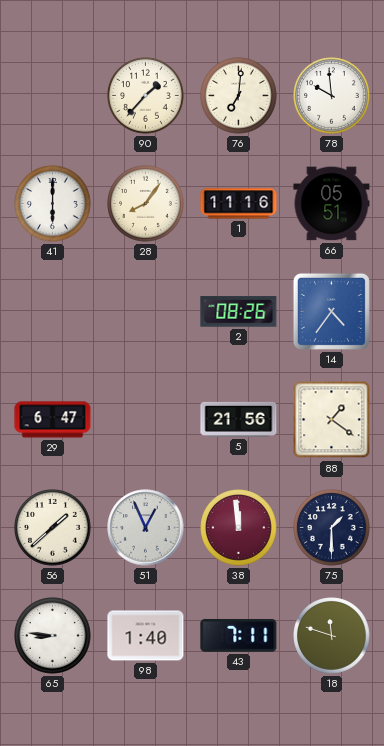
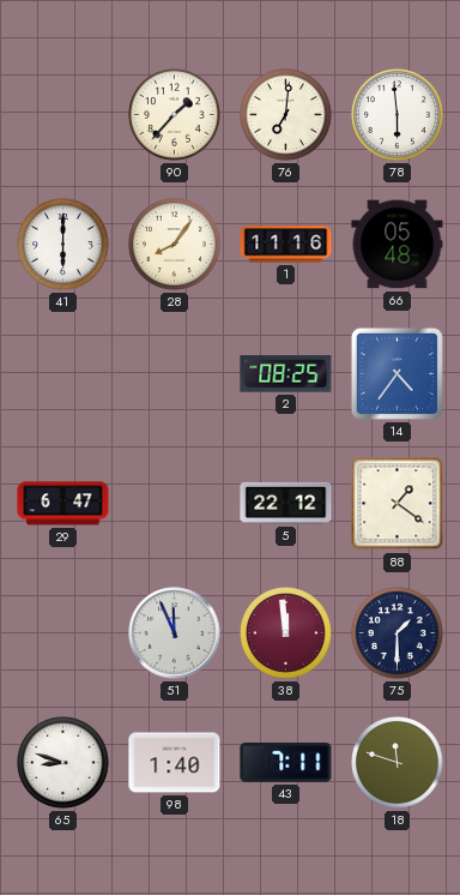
78: 9:59 -> 5:59 (398, 115)
66: 05:51 -> 05:48 (398, 245)
2: 08:26 -> 08:25 (286, 374)
5: 21:56 -> 22:12 (286, 503)
56: 1:38 -> none (53, 528)
51: 12:56 -> 11:56 (175, 633)
65: 8:46 -> 8:48 (63, 763)
